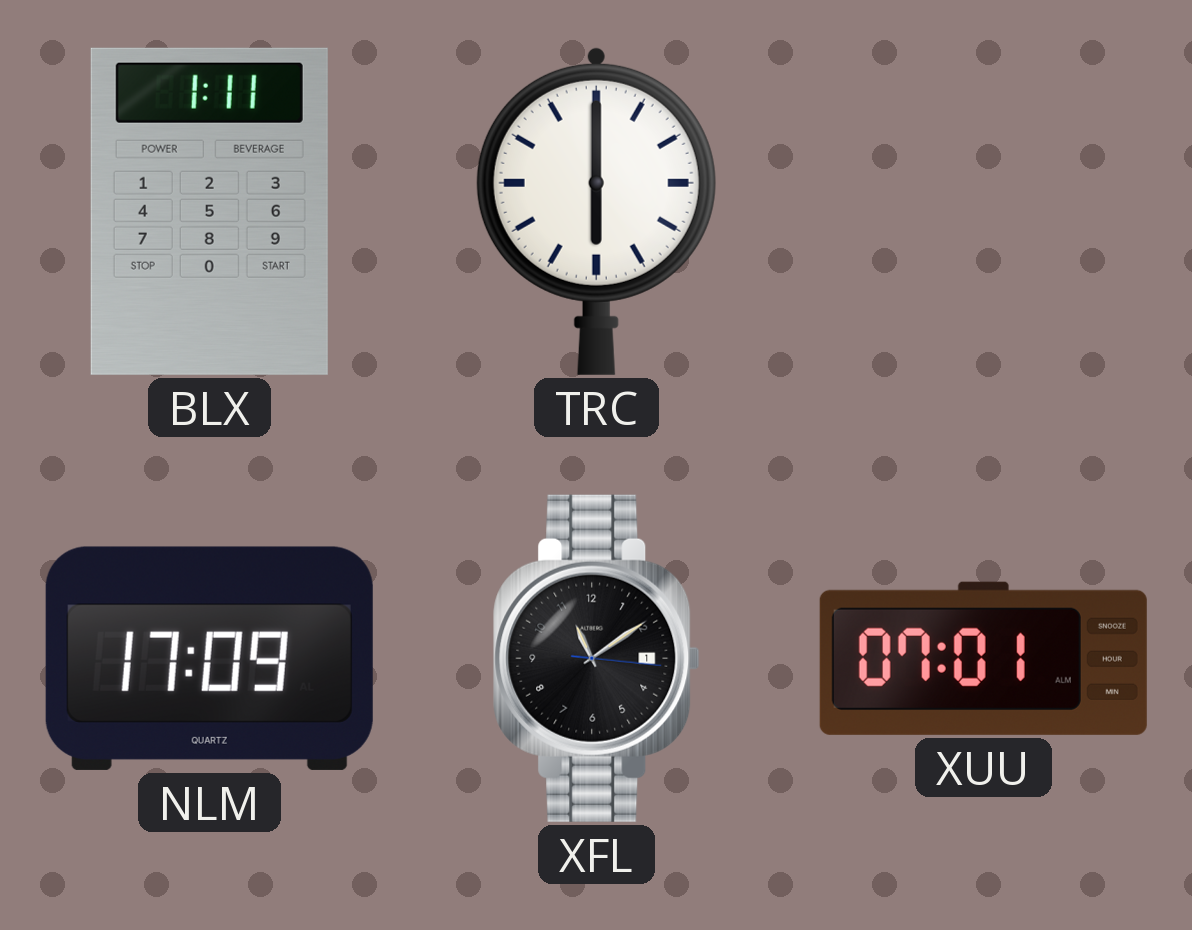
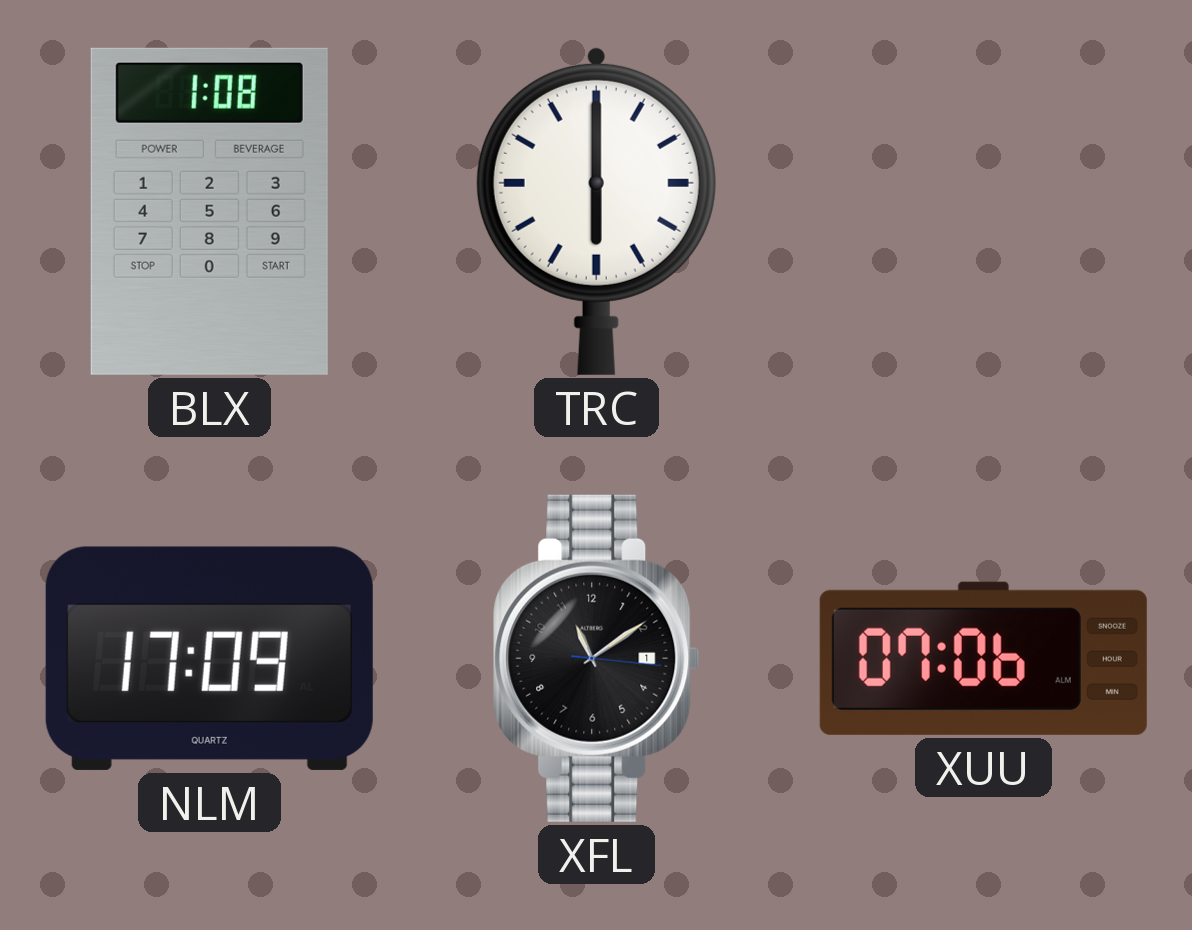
BLX: 1:11 -> 1:08 (209, 211)
XUU: 07:01 -> 07:06 (983, 658)
